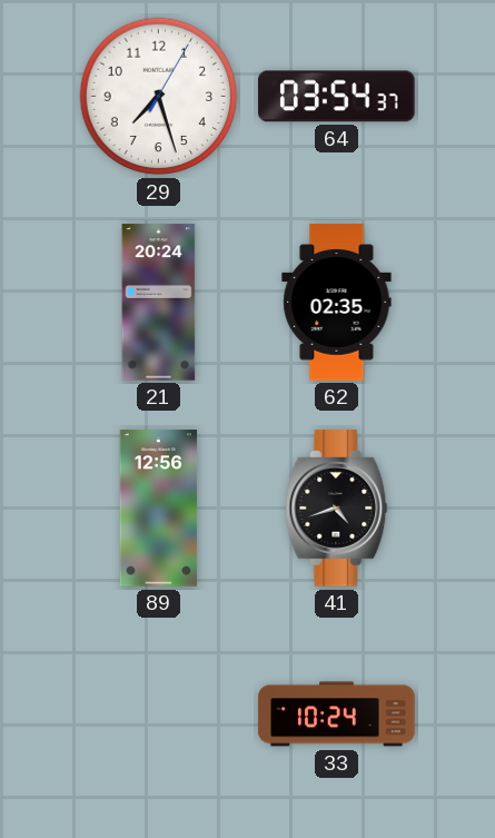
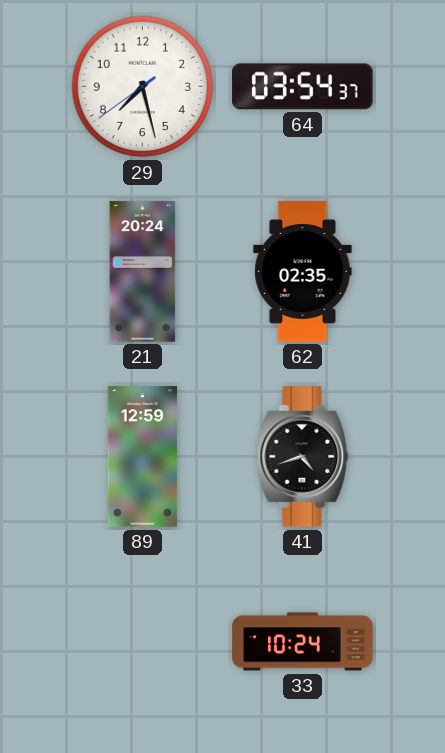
29: 7:27:05 -> 7:27:39 (143, 87)
89: 12:56 -> 12:59 (143, 457)
